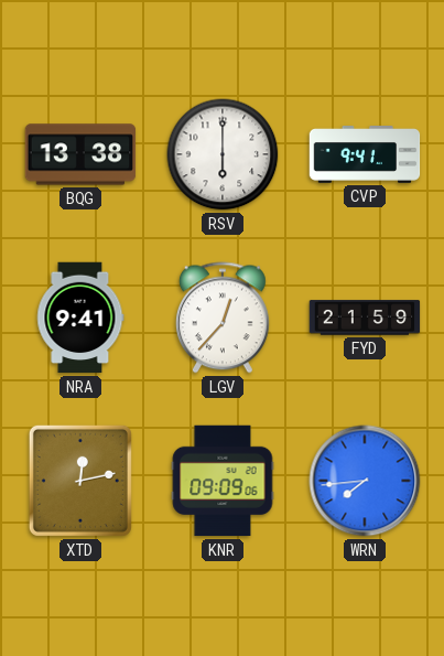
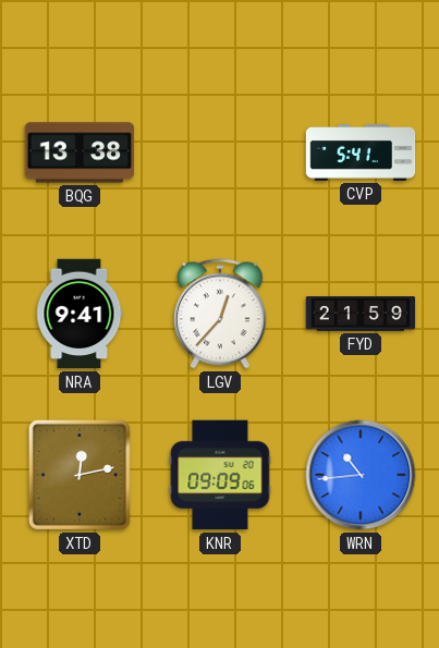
RSV: 6:00 -> none (223, 154)
CVP: 9:41 -> 5:41 (361, 154)
WRN: 7:44 -> 10:44 (361, 475)
